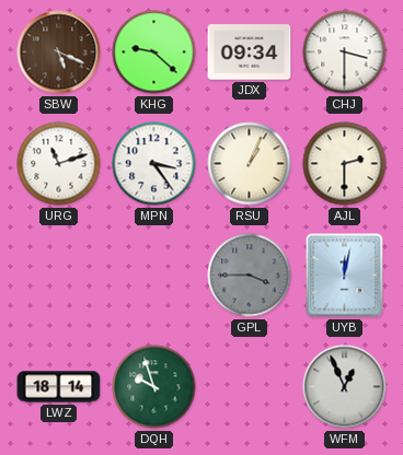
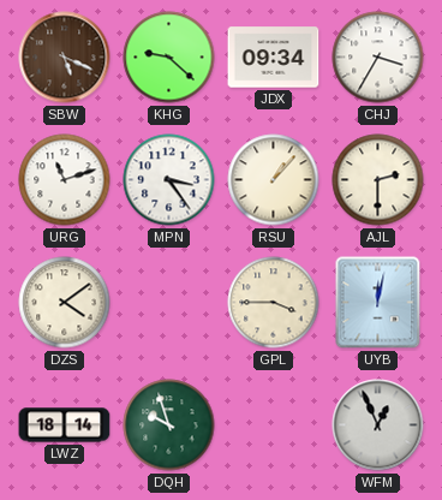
CHJ: 3:30 -> 3:35 (378, 58)
RSU: 1:04 -> 1:07 (274, 180)
DZS: none -> 4:09 (65, 303)
GPL dial: grey -> cream (274, 303)
